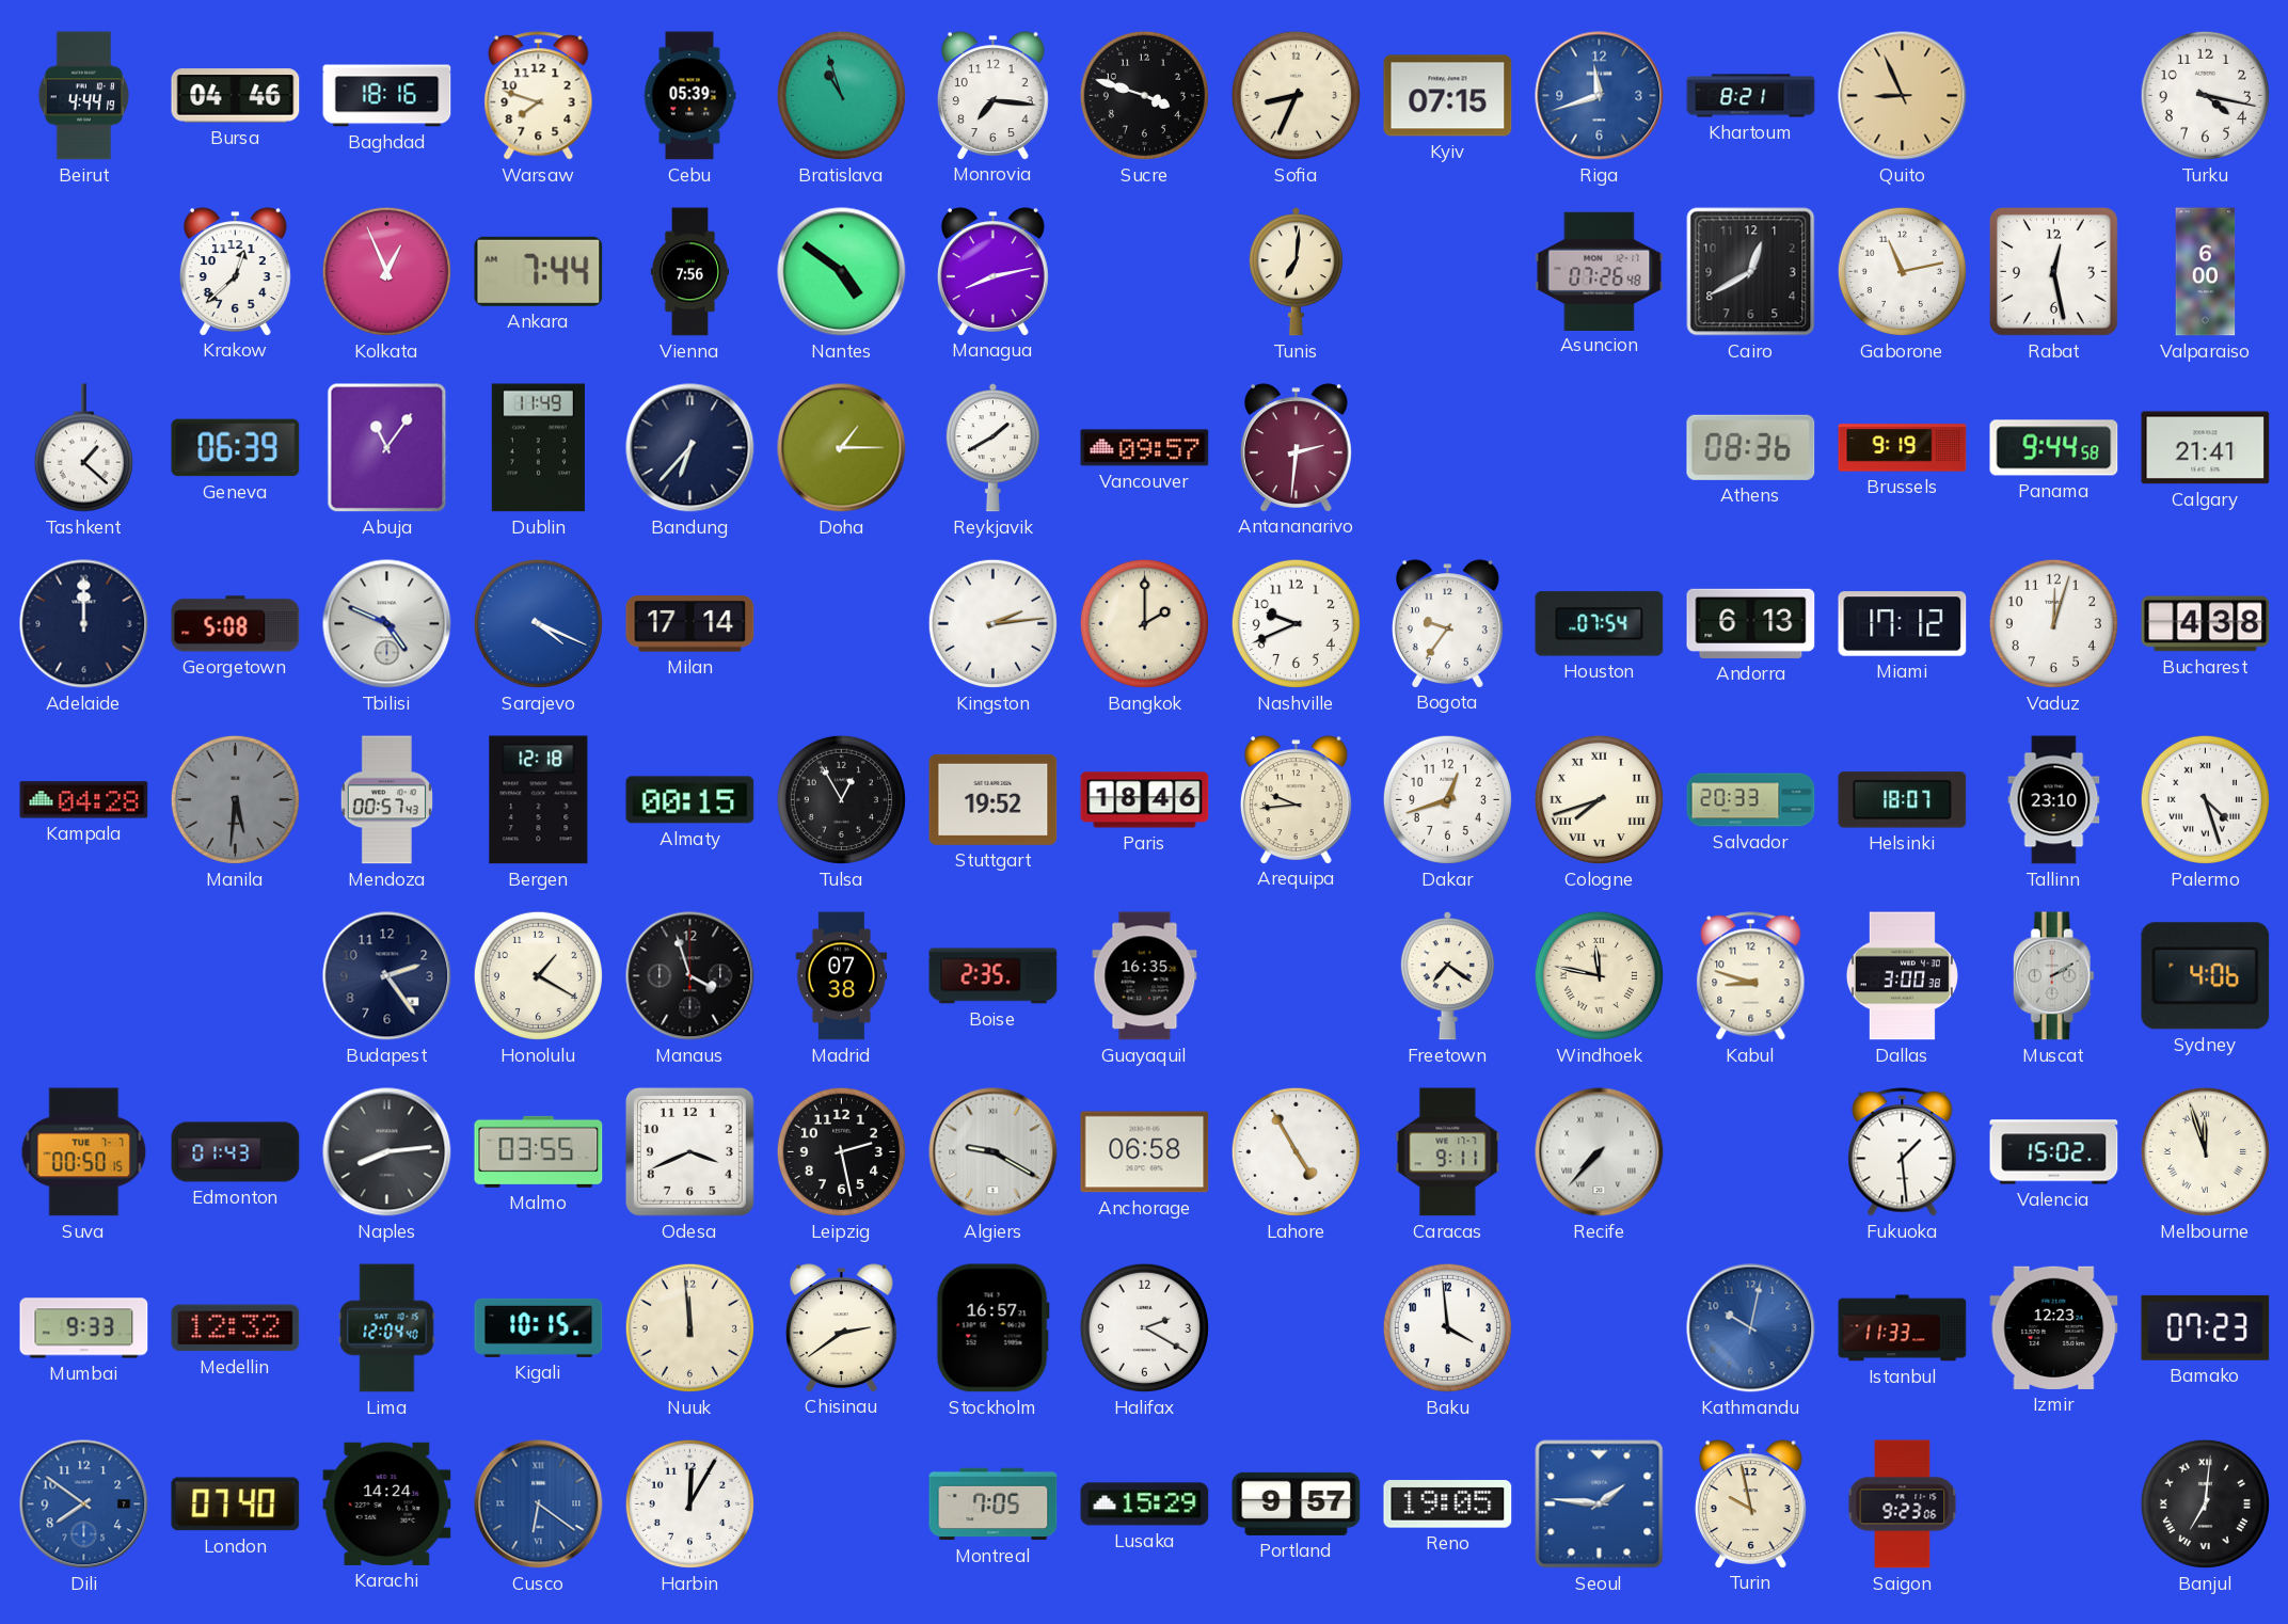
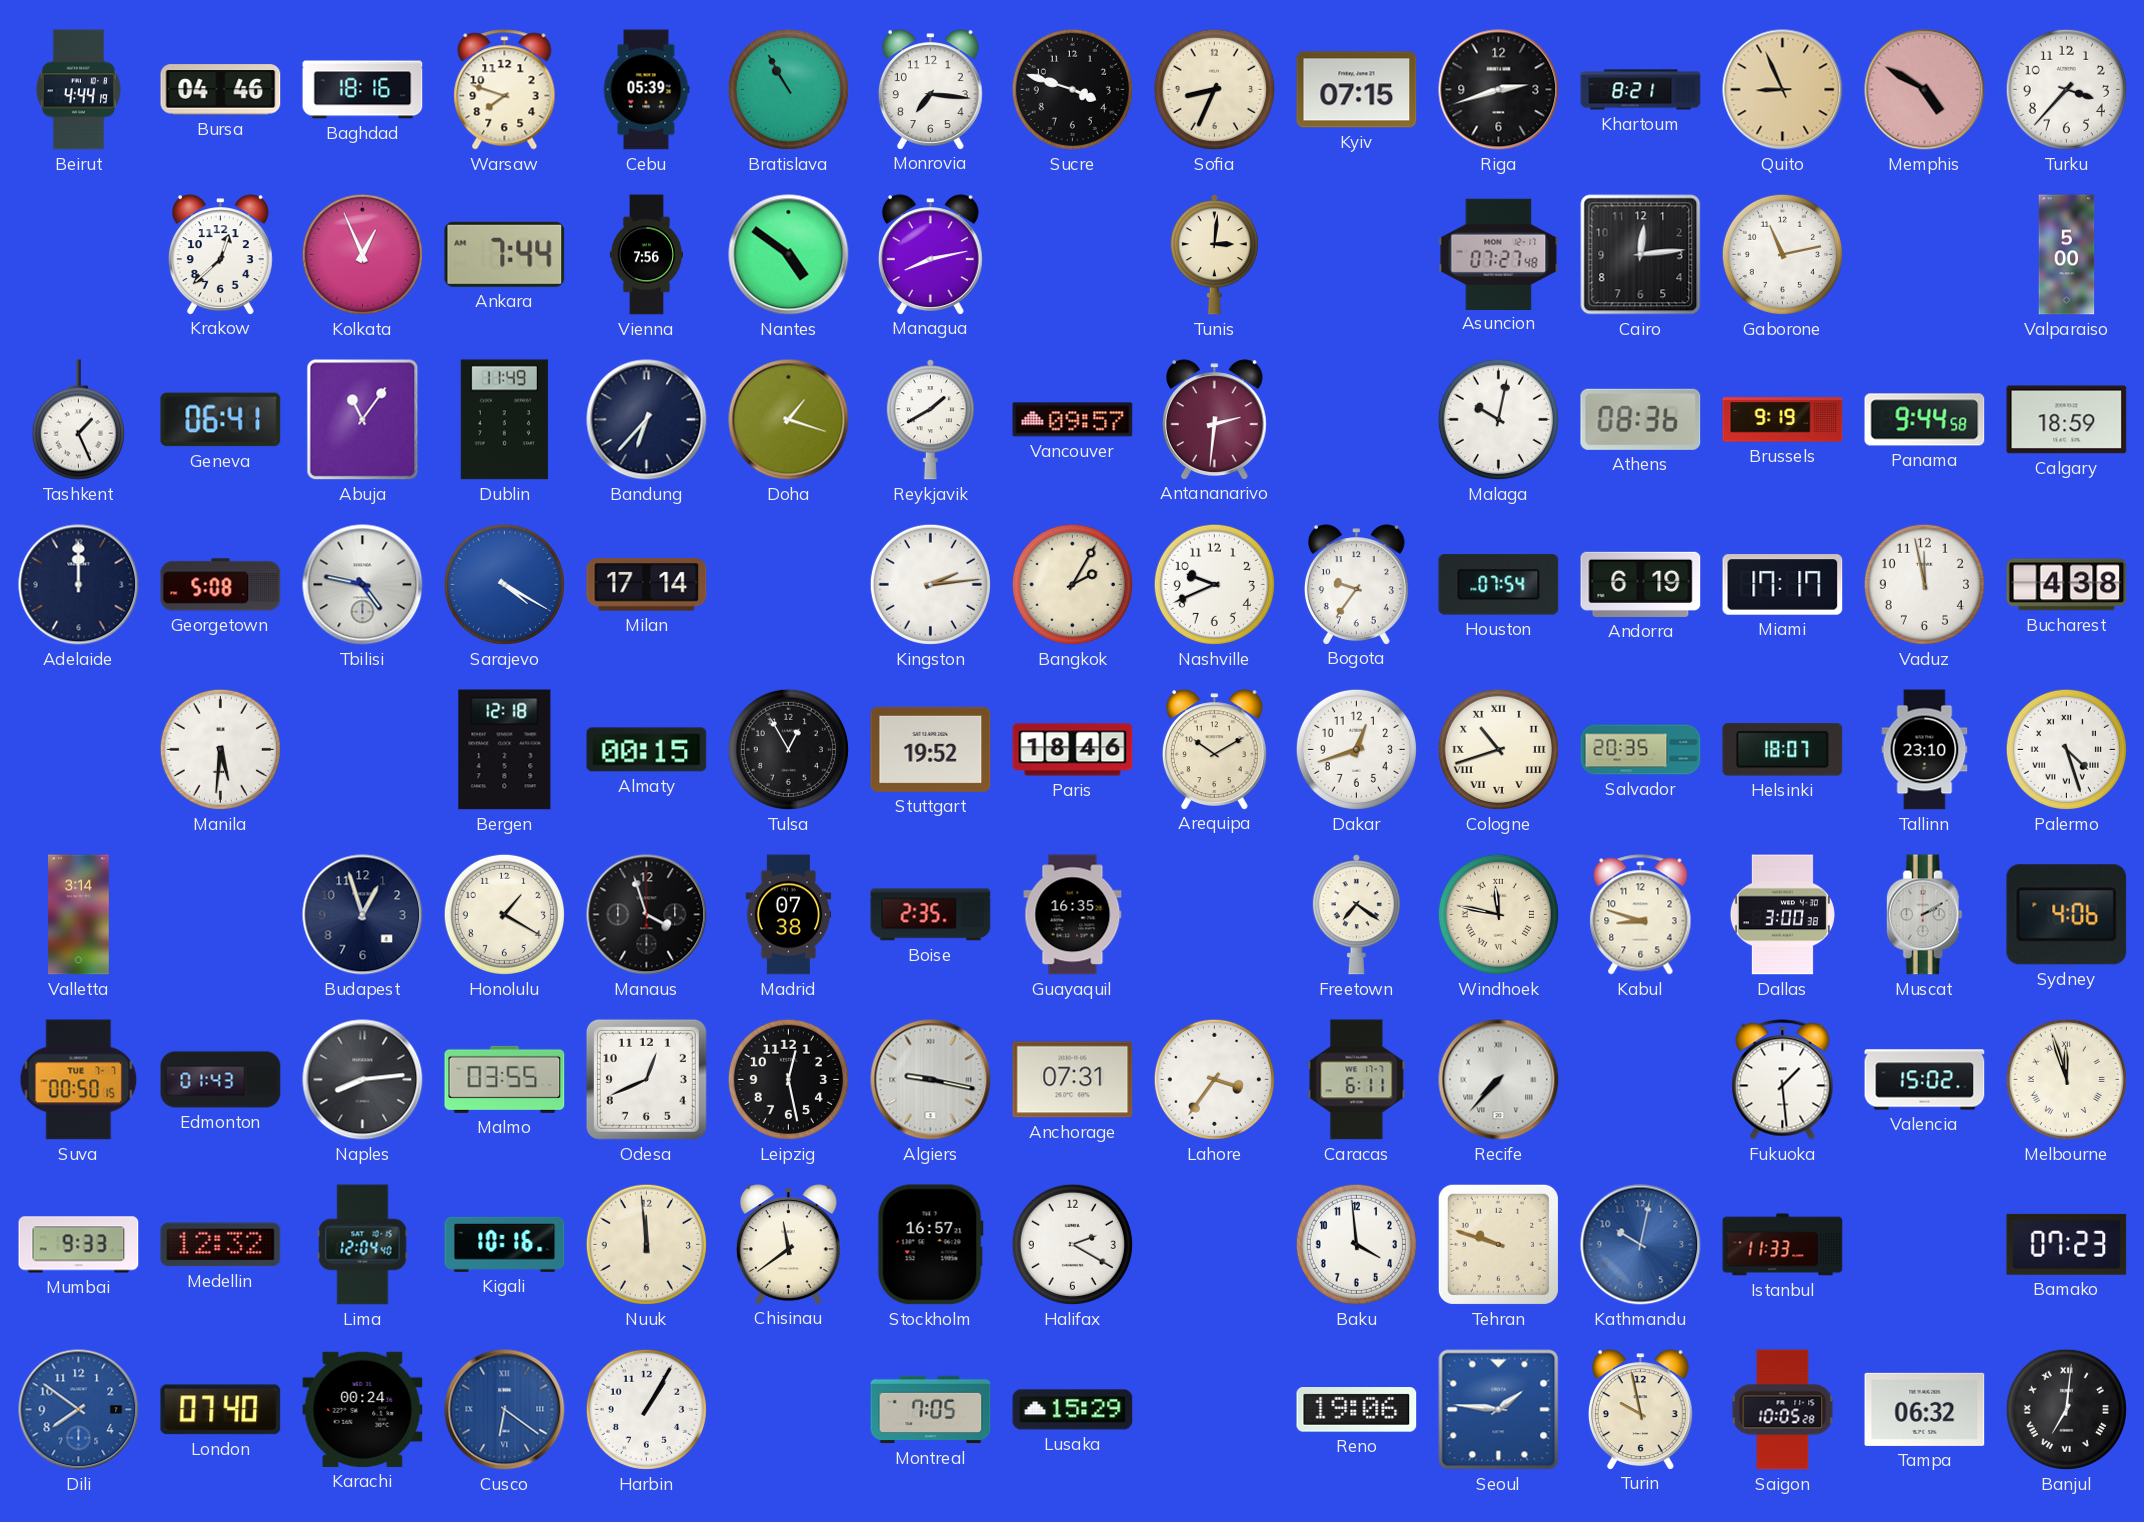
Bratislava: 10:57 -> 10:55 (788, 89)
Riga: 11:42 -> 2:42 (1499, 90)
Riga dial: blue -> black (1499, 90)
Memphis: none -> 4:50 (1925, 90)
Turku: 4:17 -> 3:37 (2066, 89)
Tunis: 7:01 -> 3:01 (1214, 255)
Asuncion: 07:26 -> 07:27 (1499, 254)
Cairo: 12:40 -> 12:14 (1641, 255)
Rabat: 12:28 -> none (2053, 271)
Valparaiso: 6:00 -> 5:00 (2067, 255)
Tashkent: 1:22 -> 1:26 (78, 420)
Geneva: 06:39 -> 06:41 (221, 420)
Doha: 1:15 -> 1:18 (789, 420)
Malaga: none -> 10:02 (1498, 419)
Calgary: 21:41 -> 18:59 (2067, 420)
Tbilisi: 4:49 -> 4:47 (363, 585)
Sarajevo: 4:19 -> 4:20 (504, 584)
Bangkok: 2:00 -> 2:05 (1072, 584)
Andorra: 6:13 -> 6:19 (1641, 584)
Miami: 17:12 -> 17:17 (1783, 585)
Vaduz: 12:03 -> 11:58 (1924, 584)
Kampala: 04:28 -> none (84, 800)
Manila dial: grey -> white (220, 749)
Mendoza: 00:57 -> none (386, 800)
Arequipa: 9:44 -> 10:10 (1214, 749)
Cologne: 7:42 -> 10:42 (1498, 749)
Salvador: 20:33 -> 20:35 (1641, 750)
Valletta: none -> 3:14 (79, 915)
Budapest: 2:24 -> 12:57 (363, 915)
Odesa: 3:41 -> 12:41 (646, 1079)
Leipzig: 2:28 -> 12:28 (788, 1079)
Algiers: 9:20 -> 9:17 (931, 1080)
Anchorage: 06:58 -> 07:31 (1073, 1080)
Lahore: 4:55 -> 3:36 (1214, 1079)
Caracas: 9:11 -> 6:11 (1357, 1080)
Kigali: 10:15 -> 10:16 (505, 1244)
Chisinau: 2:39 -> 11:39 (788, 1244)
Tehran: none -> 9:48 (1498, 1244)
Izmir: 12:23 -> none (2054, 1327)
Karachi: 14:24 -> 00:24 (363, 1409)
Harbin: 12:05 -> 1:05 (646, 1409)
Portland: 9:57 -> none (1297, 1503)
Reno: 19:05 -> 19:06 (1357, 1410)
Saigon: 9:23 -> 10:05 (1783, 1410)
Tampa: none -> 06:32 (1925, 1409)
